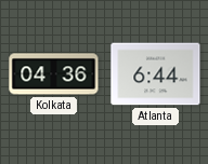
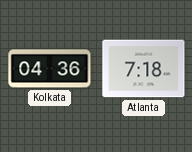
Atlanta: 6:44 -> 7:18 (144, 69)
